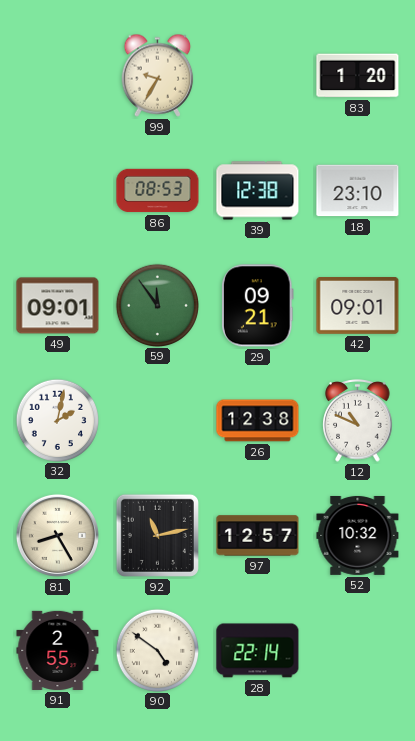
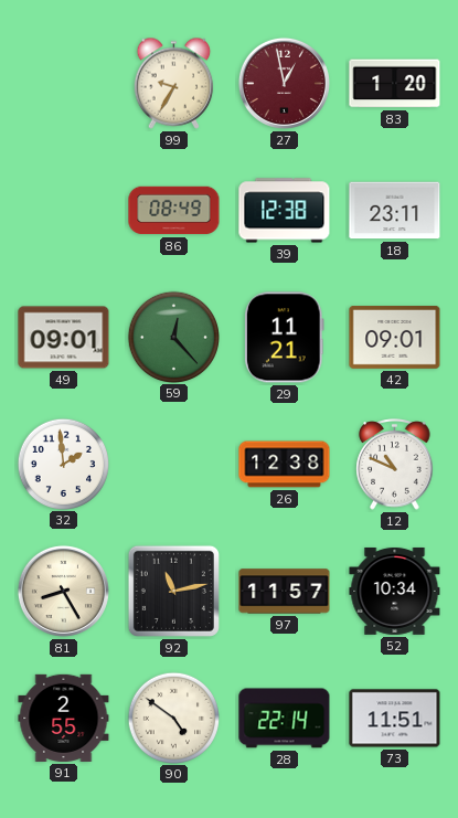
27: none -> 12:58 (284, 83)
86: 08:53 -> 08:49 (174, 211)
18: 23:10 -> 23:11 (395, 211)
59: 11:54 -> 12:23 (173, 337)
29: 09:21 -> 11:21 (285, 338)
32: 2:02 -> 1:59 (63, 464)
97: 12:57 -> 11:57 (285, 592)
52: 10:32 -> 10:34 (395, 591)
73: none -> 11:51 (395, 719)
